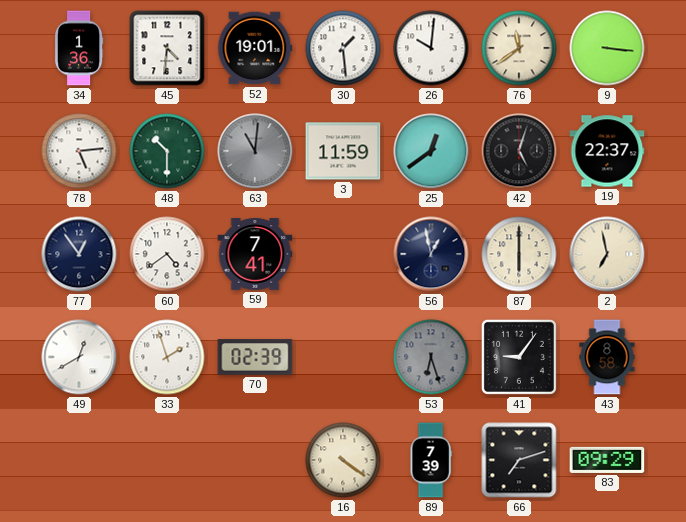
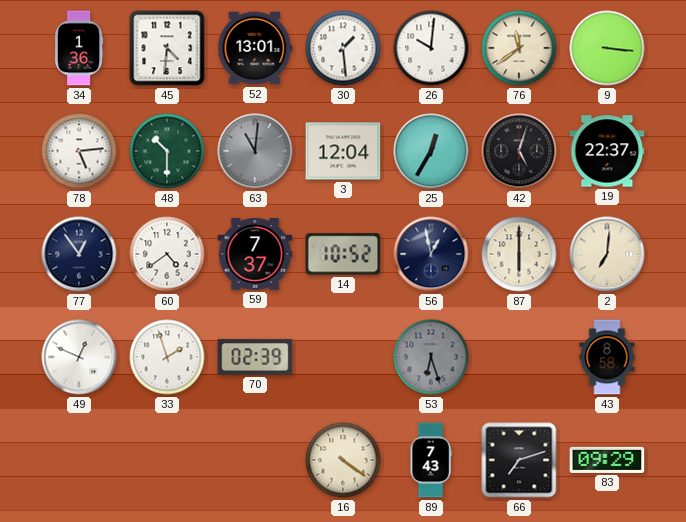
52: 19:01 -> 13:01 (255, 48)
3: 11:59 -> 12:04 (343, 151)
25: 12:39 -> 12:35 (431, 151)
59: 7:41 -> 7:37 (255, 255)
14: none -> 10:52 (343, 254)
2: 6:58 -> 7:01 (607, 254)
49: 12:40 -> 12:49 (79, 357)
41: 9:06 -> none (519, 357)
89: 7:39 -> 7:43 (431, 460)
